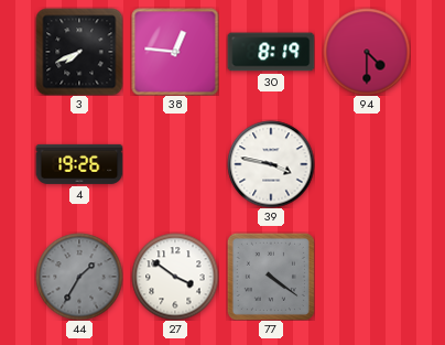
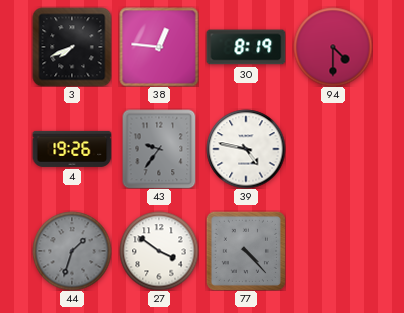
43: none -> 9:36 (159, 149)
39: 3:47 -> 4:47 (246, 149)
44: 1:35 -> 1:33 (72, 251)
77: 4:21 -> 4:23 (246, 251)
